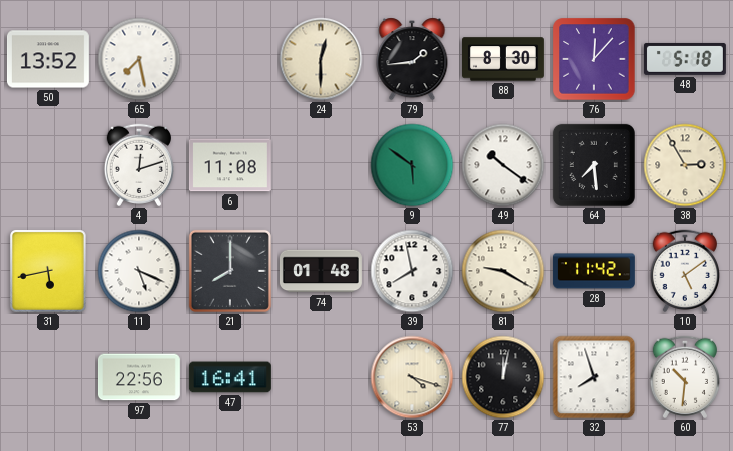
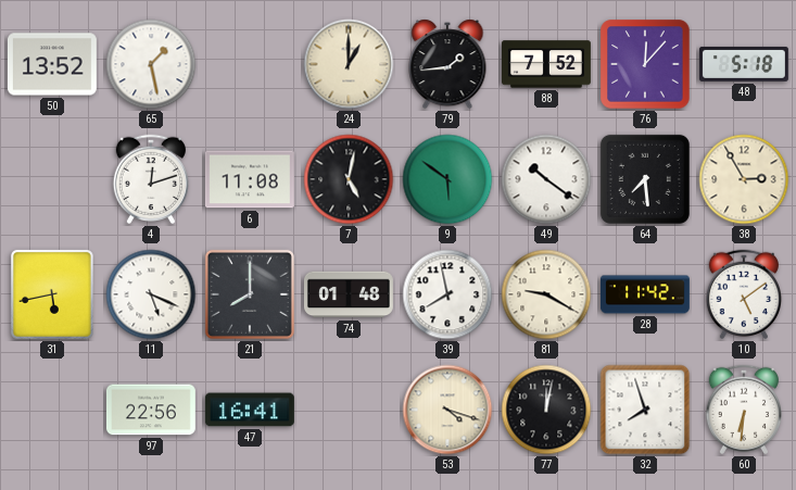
65: 7:28 -> 1:28 (151, 64)
24: 12:30 -> 1:00 (349, 64)
88: 8:30 -> 7:52 (547, 64)
7: none -> 5:02 (349, 179)
60: 10:31 -> 6:31 (743, 410)
